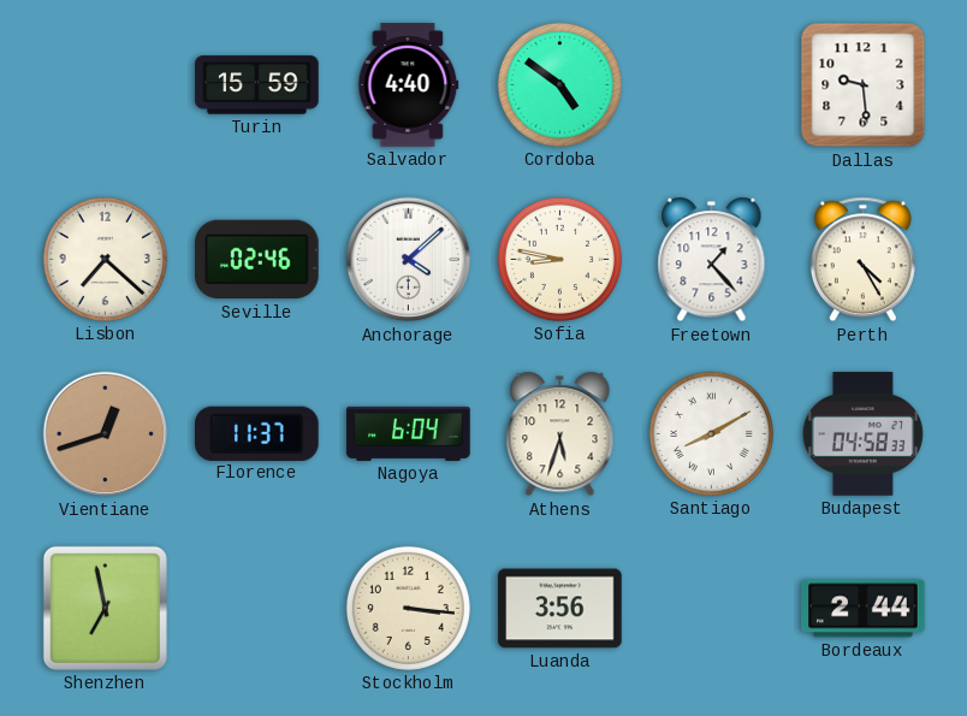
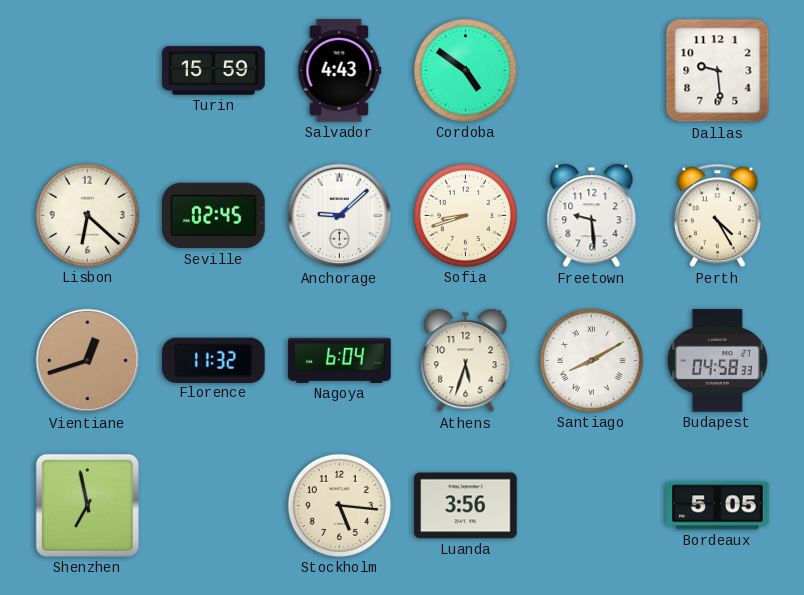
Salvador: 4:40 -> 4:43 (340, 71)
Lisbon: 7:22 -> 6:22 (87, 215)
Seville: 02:46 -> 02:45 (214, 216)
Anchorage: 4:08 -> 9:08 (340, 216)
Sofia: 8:47 -> 8:42 (465, 215)
Freetown: 1:23 -> 9:29 (592, 216)
Florence: 11:37 -> 11:32 (214, 360)
Stockholm: 3:16 -> 5:16 (339, 505)
Bordeaux: 2:44 -> 5:05 (718, 506)
